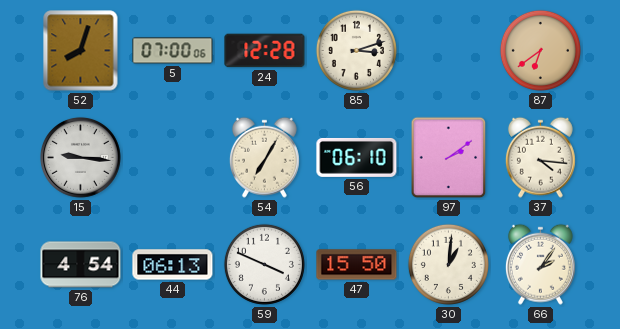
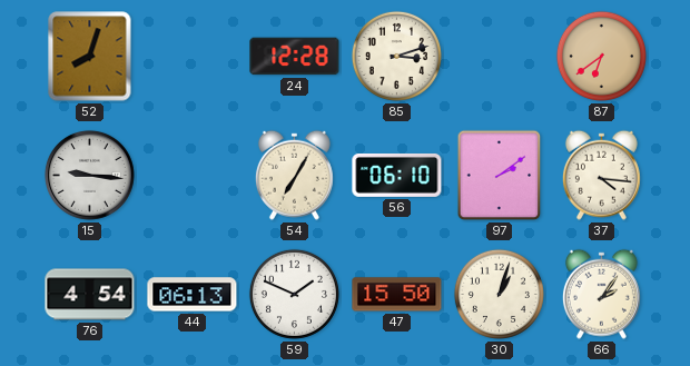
5: 07:00 -> none (173, 51)
59: 3:49 -> 1:49 (294, 294)
30: 1:01 -> 1:03 (499, 294)
